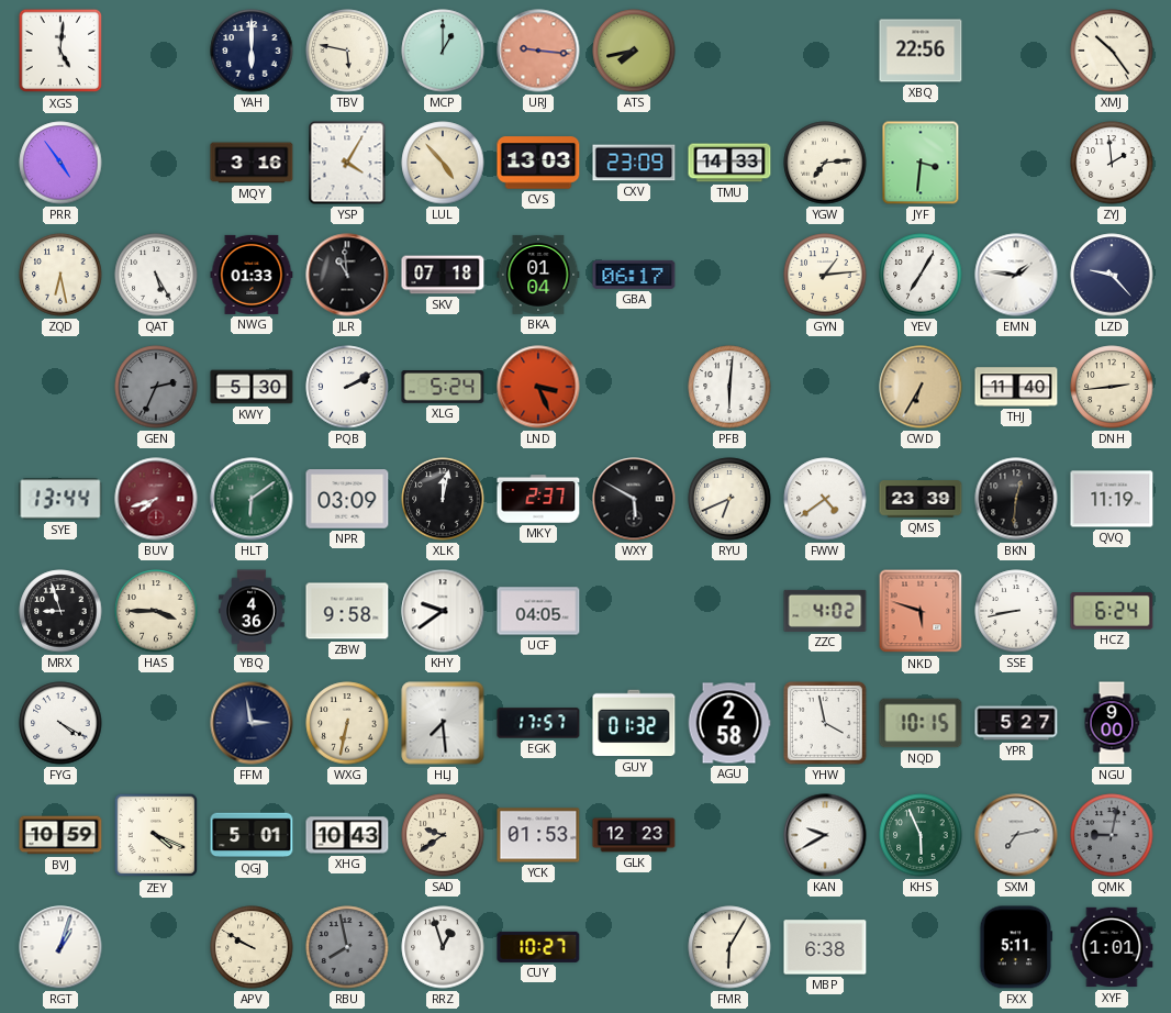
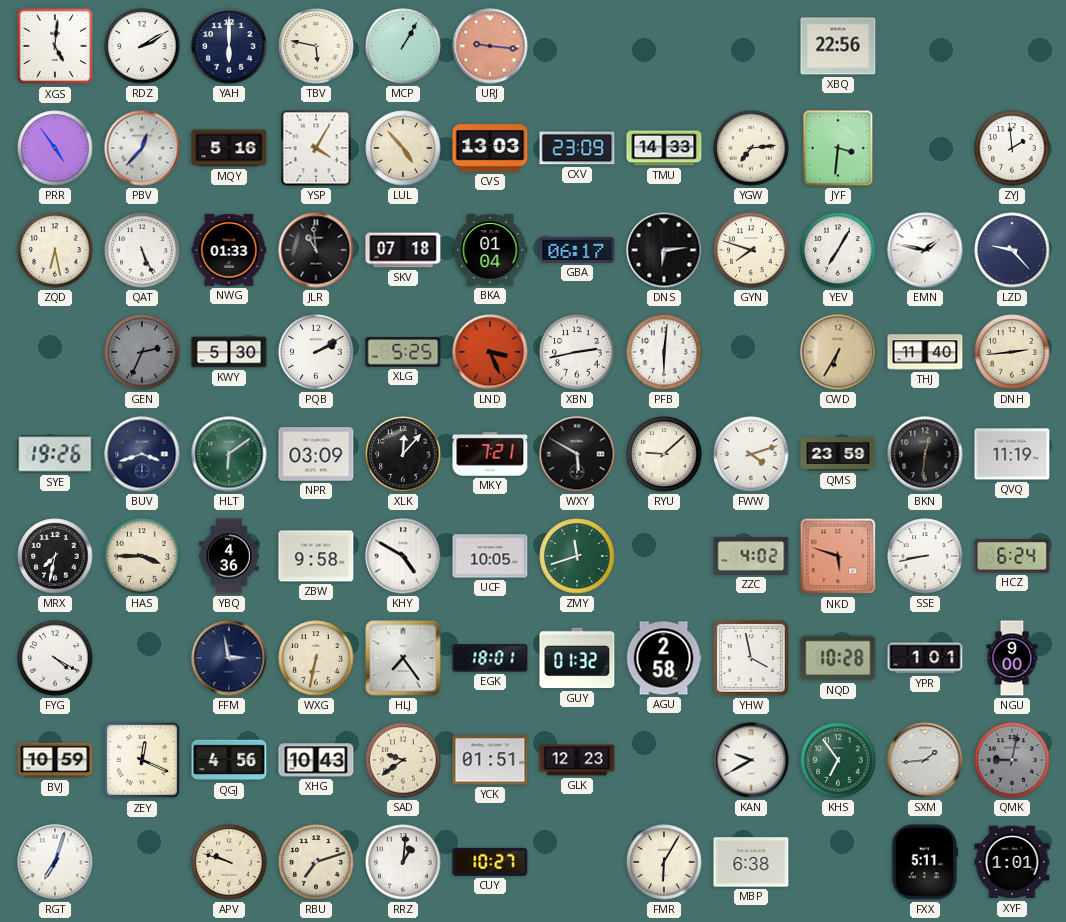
RDZ: none -> 2:10 (142, 46)
MCP: 1:00 -> 1:05 (403, 46)
ATS: 7:43 -> none (634, 51)
XMJ: 10:24 -> none (1112, 51)
PBV: none -> 12:37 (142, 148)
MQY: 3:16 -> 5:16 (229, 148)
QAT: 5:25 -> 5:26 (142, 250)
DNS: none -> 6:14 (664, 250)
GYN: 1:14 -> 7:48 (751, 250)
EMN: 1:46 -> 1:47 (925, 250)
XLG: 5:24 -> 5:25 (403, 353)
XBN: none -> 2:43 (577, 352)
SYE: 13:44 -> 19:26 (55, 454)
BUV: 7:42 -> 3:42 (142, 454)
BUV dial: burgundy -> navy (142, 454)
XLK: 12:02 -> 12:07 (403, 454)
MKY: 2:37 -> 7:21 (490, 454)
RYU: 6:41 -> 9:08 (664, 454)
FWW: 4:39 -> 4:12 (751, 454)
QMS: 23:39 -> 23:59 (838, 454)
MRX: 8:57 -> 7:32 (55, 556)
KHY: 9:39 -> 4:50 (403, 556)
UCF: 04:05 -> 10:05 (490, 556)
ZMY: none -> 11:42 (577, 556)
HLJ: 7:29 -> 7:24 (403, 658)
EGK: 17:57 -> 18:01 (490, 658)
NQD: 10:15 -> 10:28 (838, 658)
YPR: 5:27 -> 1:01 (925, 658)
ZEY: 4:19 -> 12:19 (142, 760)
QGJ: 5:01 -> 4:56 (229, 760)
YCK: 01:53 -> 01:51 (490, 760)
KHS: 5:56 -> 6:54 (838, 760)
SXM: 7:13 -> 1:44 (925, 760)
RGT: 1:03 -> 7:03 (55, 862)
APV: 9:50 -> 9:48 (229, 862)
RBU: 7:58 -> 7:12 (316, 862)
RBU dial: grey -> cream (316, 862)
RRZ: 12:57 -> 1:01 (403, 862)
